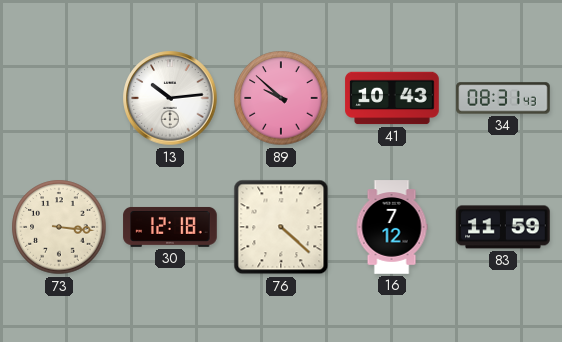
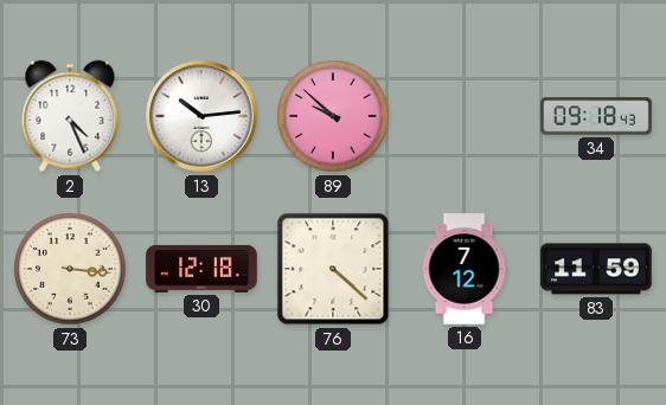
2: none -> 4:26 (70, 116)
41: 10:43 -> none (392, 98)
34: 08:31 -> 09:18 (596, 116)
